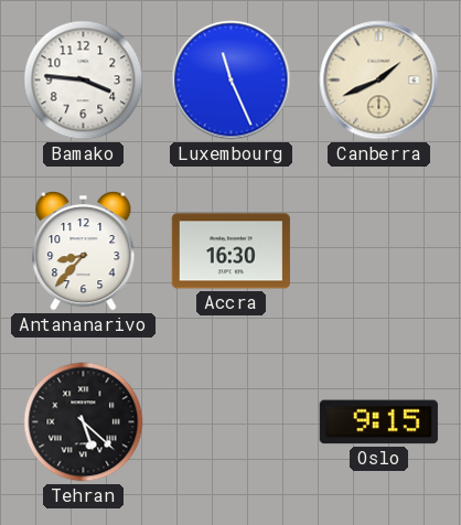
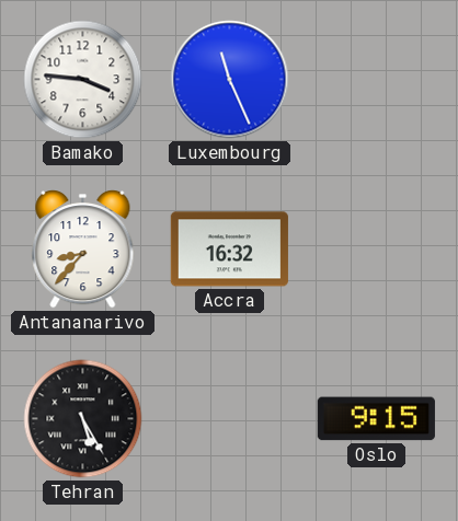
Canberra: 1:41 -> none (379, 81)
Accra: 16:30 -> 16:32 (229, 250)
Tehran: 5:22 -> 5:25 (83, 419)
